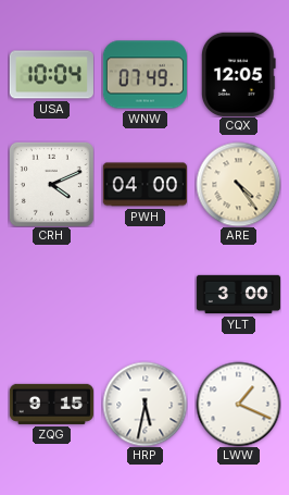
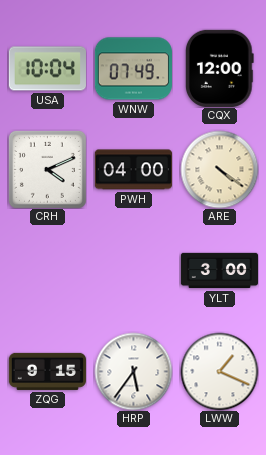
CQX: 12:05 -> 12:00 (220, 68)
ARE: 4:24 -> 4:21 (219, 169)
HRP: 5:32 -> 5:36 (133, 371)
